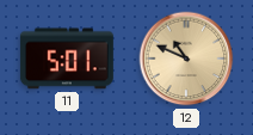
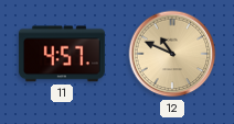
11: 5:01 -> 4:57 (62, 54)
